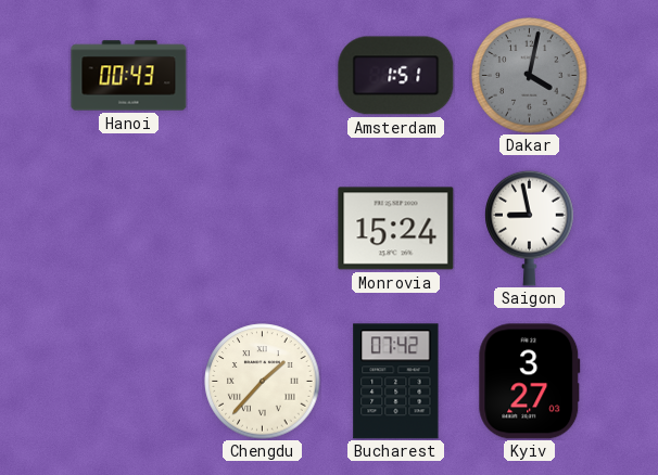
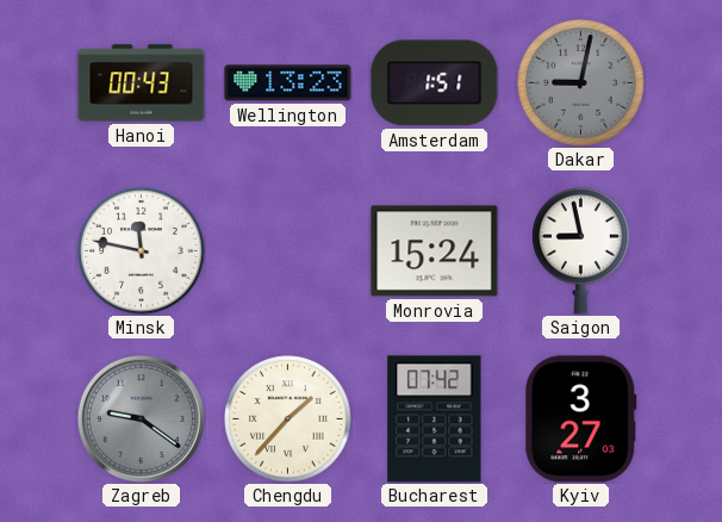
Wellington: none -> 13:23 (288, 83)
Dakar: 4:02 -> 9:02 (581, 83)
Minsk: none -> 11:47 (142, 251)
Zagreb: none -> 9:21 (141, 418)
